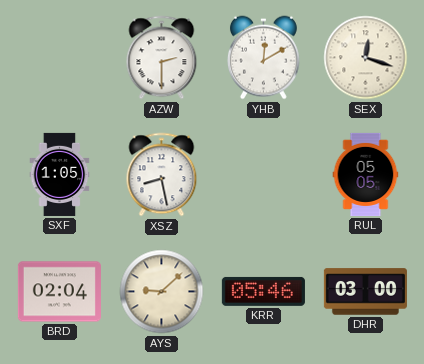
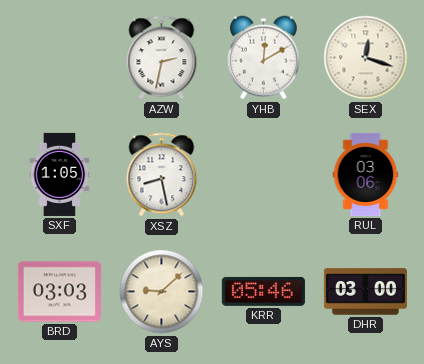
AZW: 2:30 -> 2:32 (162, 58)
RUL: 05:05 -> 03:06 (366, 174)
BRD: 02:04 -> 03:03 (59, 292)
